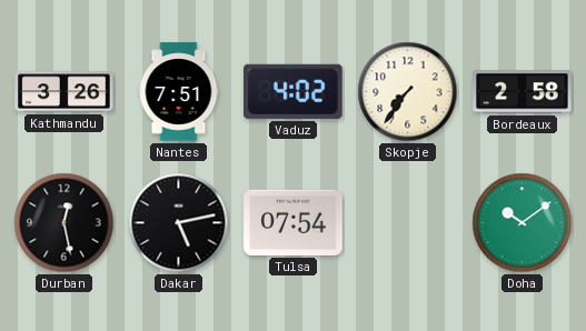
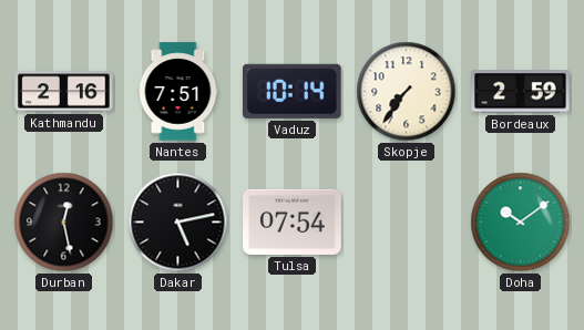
Kathmandu: 3:26 -> 2:16 (64, 92)
Vaduz: 4:02 -> 10:14 (293, 91)
Bordeaux: 2:58 -> 2:59 (521, 92)
